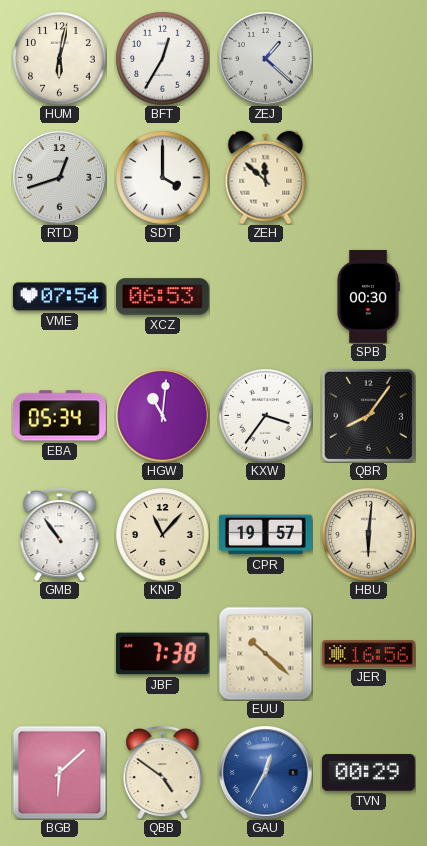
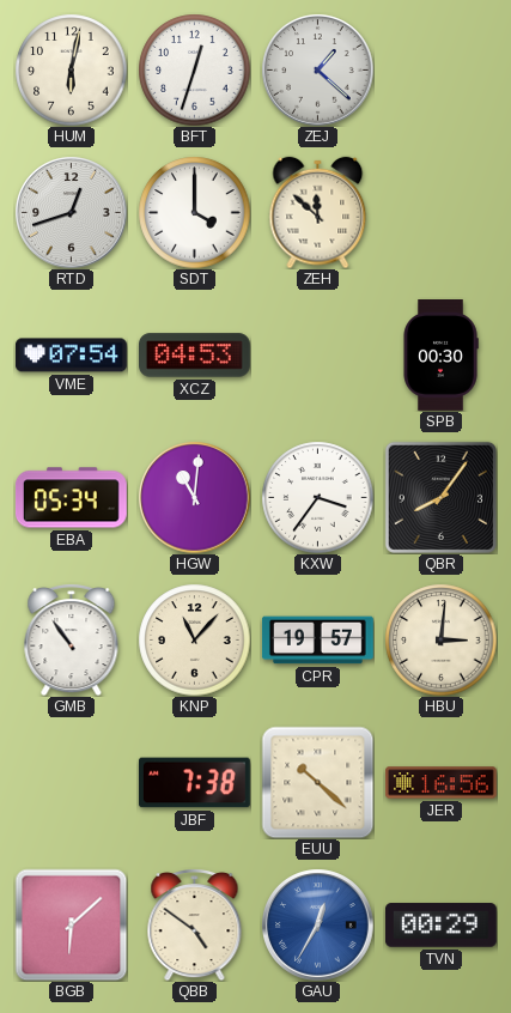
BFT: 12:35 -> 12:33 (194, 69)
XCZ: 06:53 -> 04:53 (195, 356)
HBU: 6:01 -> 3:01 (440, 639)
